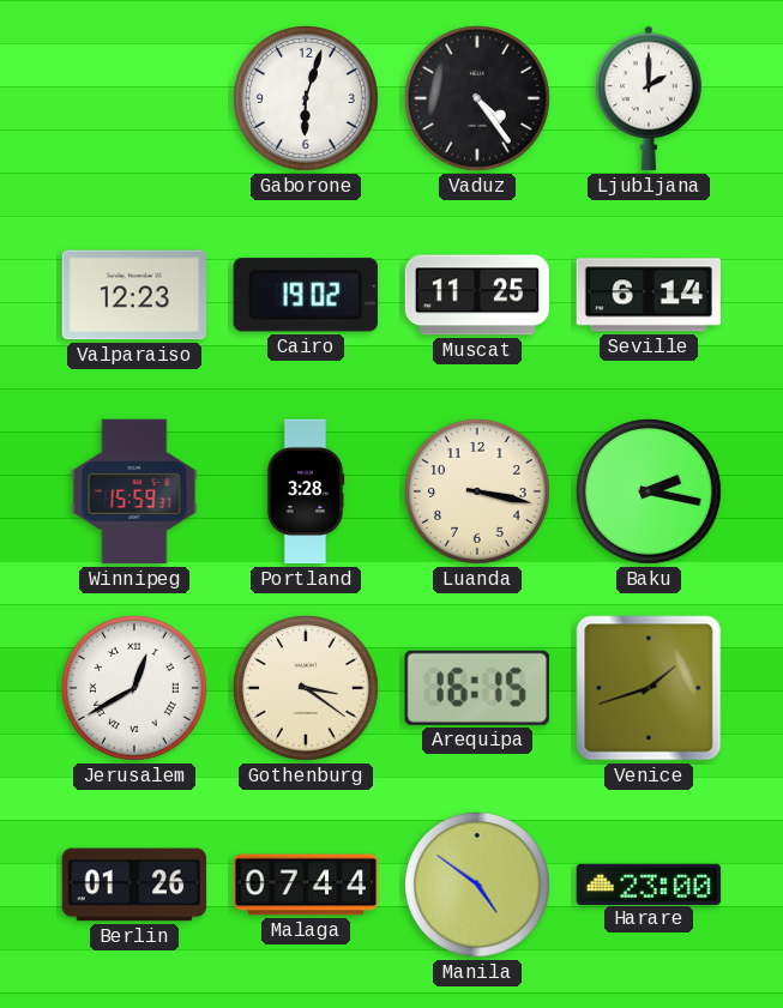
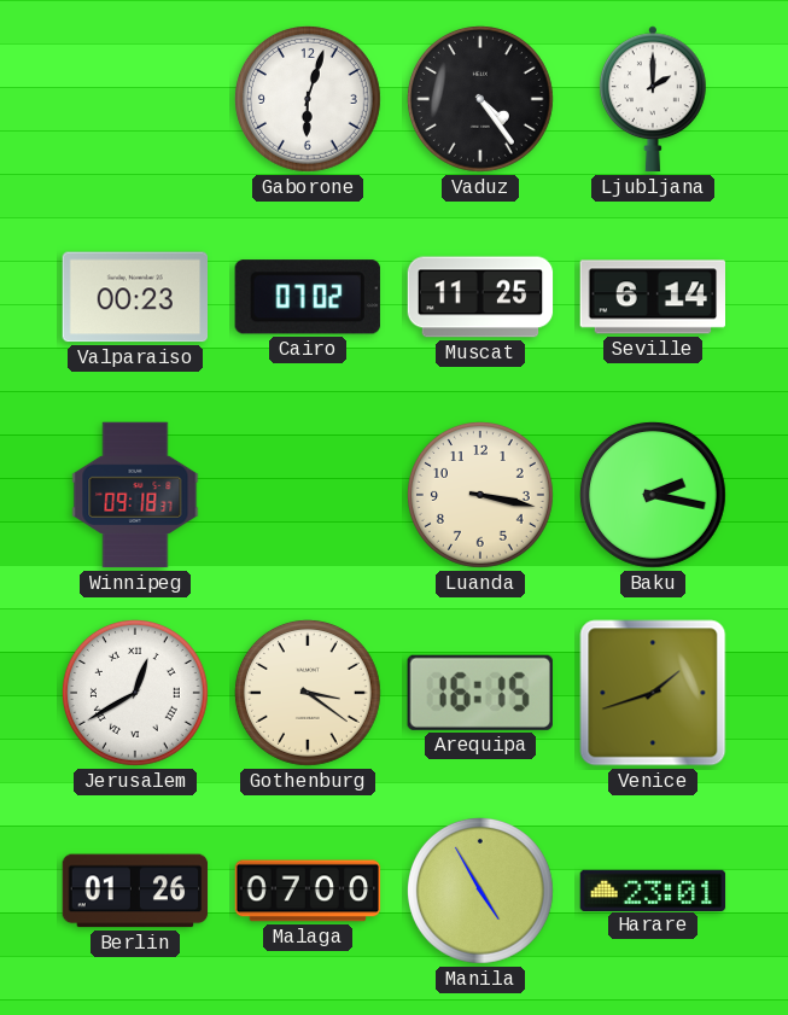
Valparaiso: 12:23 -> 00:23 (135, 297)
Cairo: 19:02 -> 07:02 (308, 297)
Winnipeg: 15:59 -> 09:18 (135, 495)
Portland: 3:28 -> none (306, 491)
Malaga: 07:44 -> 07:00 (308, 891)
Manila: 4:51 -> 4:55 (480, 891)
Harare: 23:00 -> 23:01 (653, 889)
